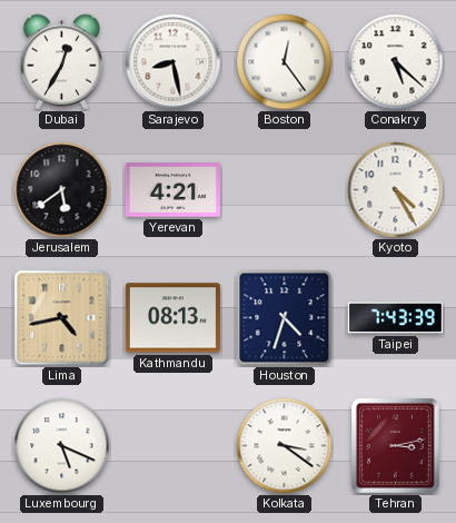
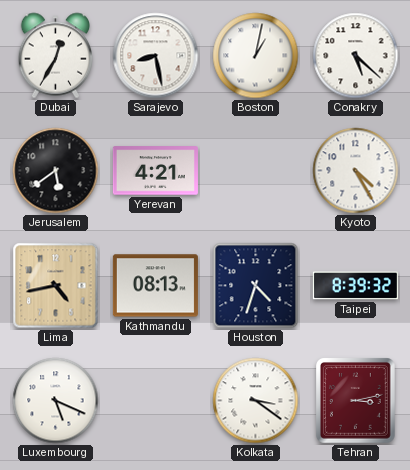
Boston: 12:24 -> 1:02 (256, 56)
Taipei: 7:43 -> 8:39 (355, 286)
